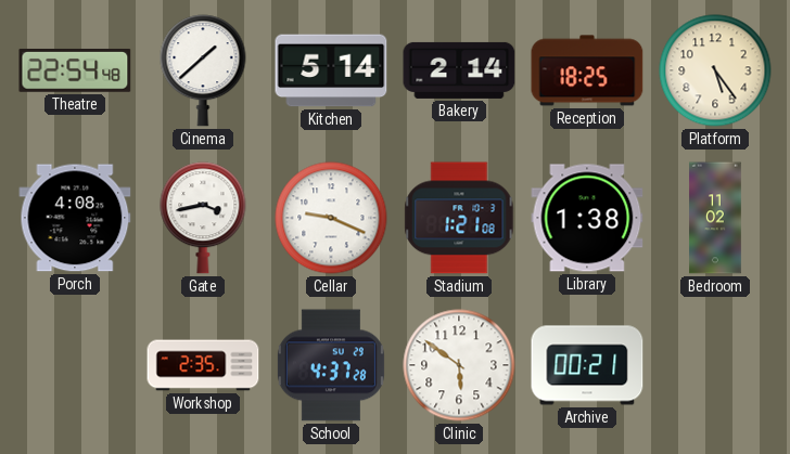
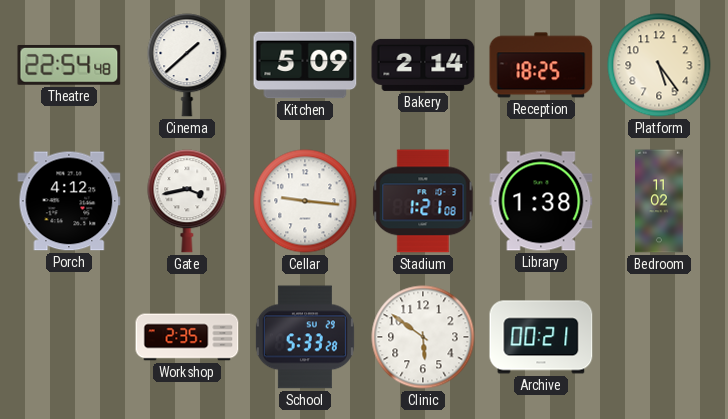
Kitchen: 5:14 -> 5:09 (305, 65)
Porch: 4:08 -> 4:12 (69, 201)
Cellar: 9:19 -> 9:16 (305, 201)
School: 4:37 -> 5:33 (305, 337)
